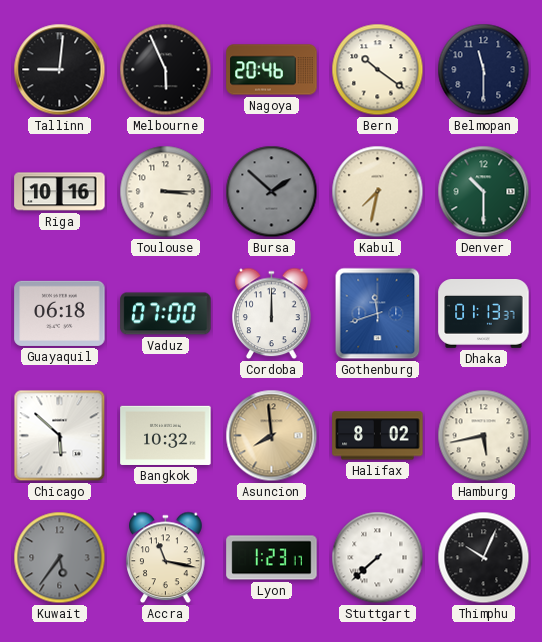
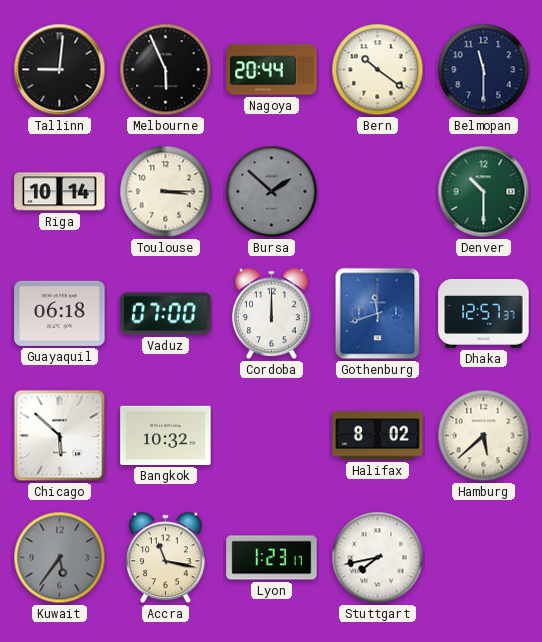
Nagoya: 20:46 -> 20:44 (272, 70)
Riga: 10:16 -> 10:14 (60, 192)
Kabul: 7:32 -> none (378, 192)
Dhaka: 01:13 -> 12:57 (484, 314)
Asuncion: 7:59 -> none (272, 436)
Hamburg: 5:43 -> 5:38 (484, 436)
Stuttgart: 7:38 -> 7:43 (378, 558)
Thimphu: 10:04 -> none (484, 558)
